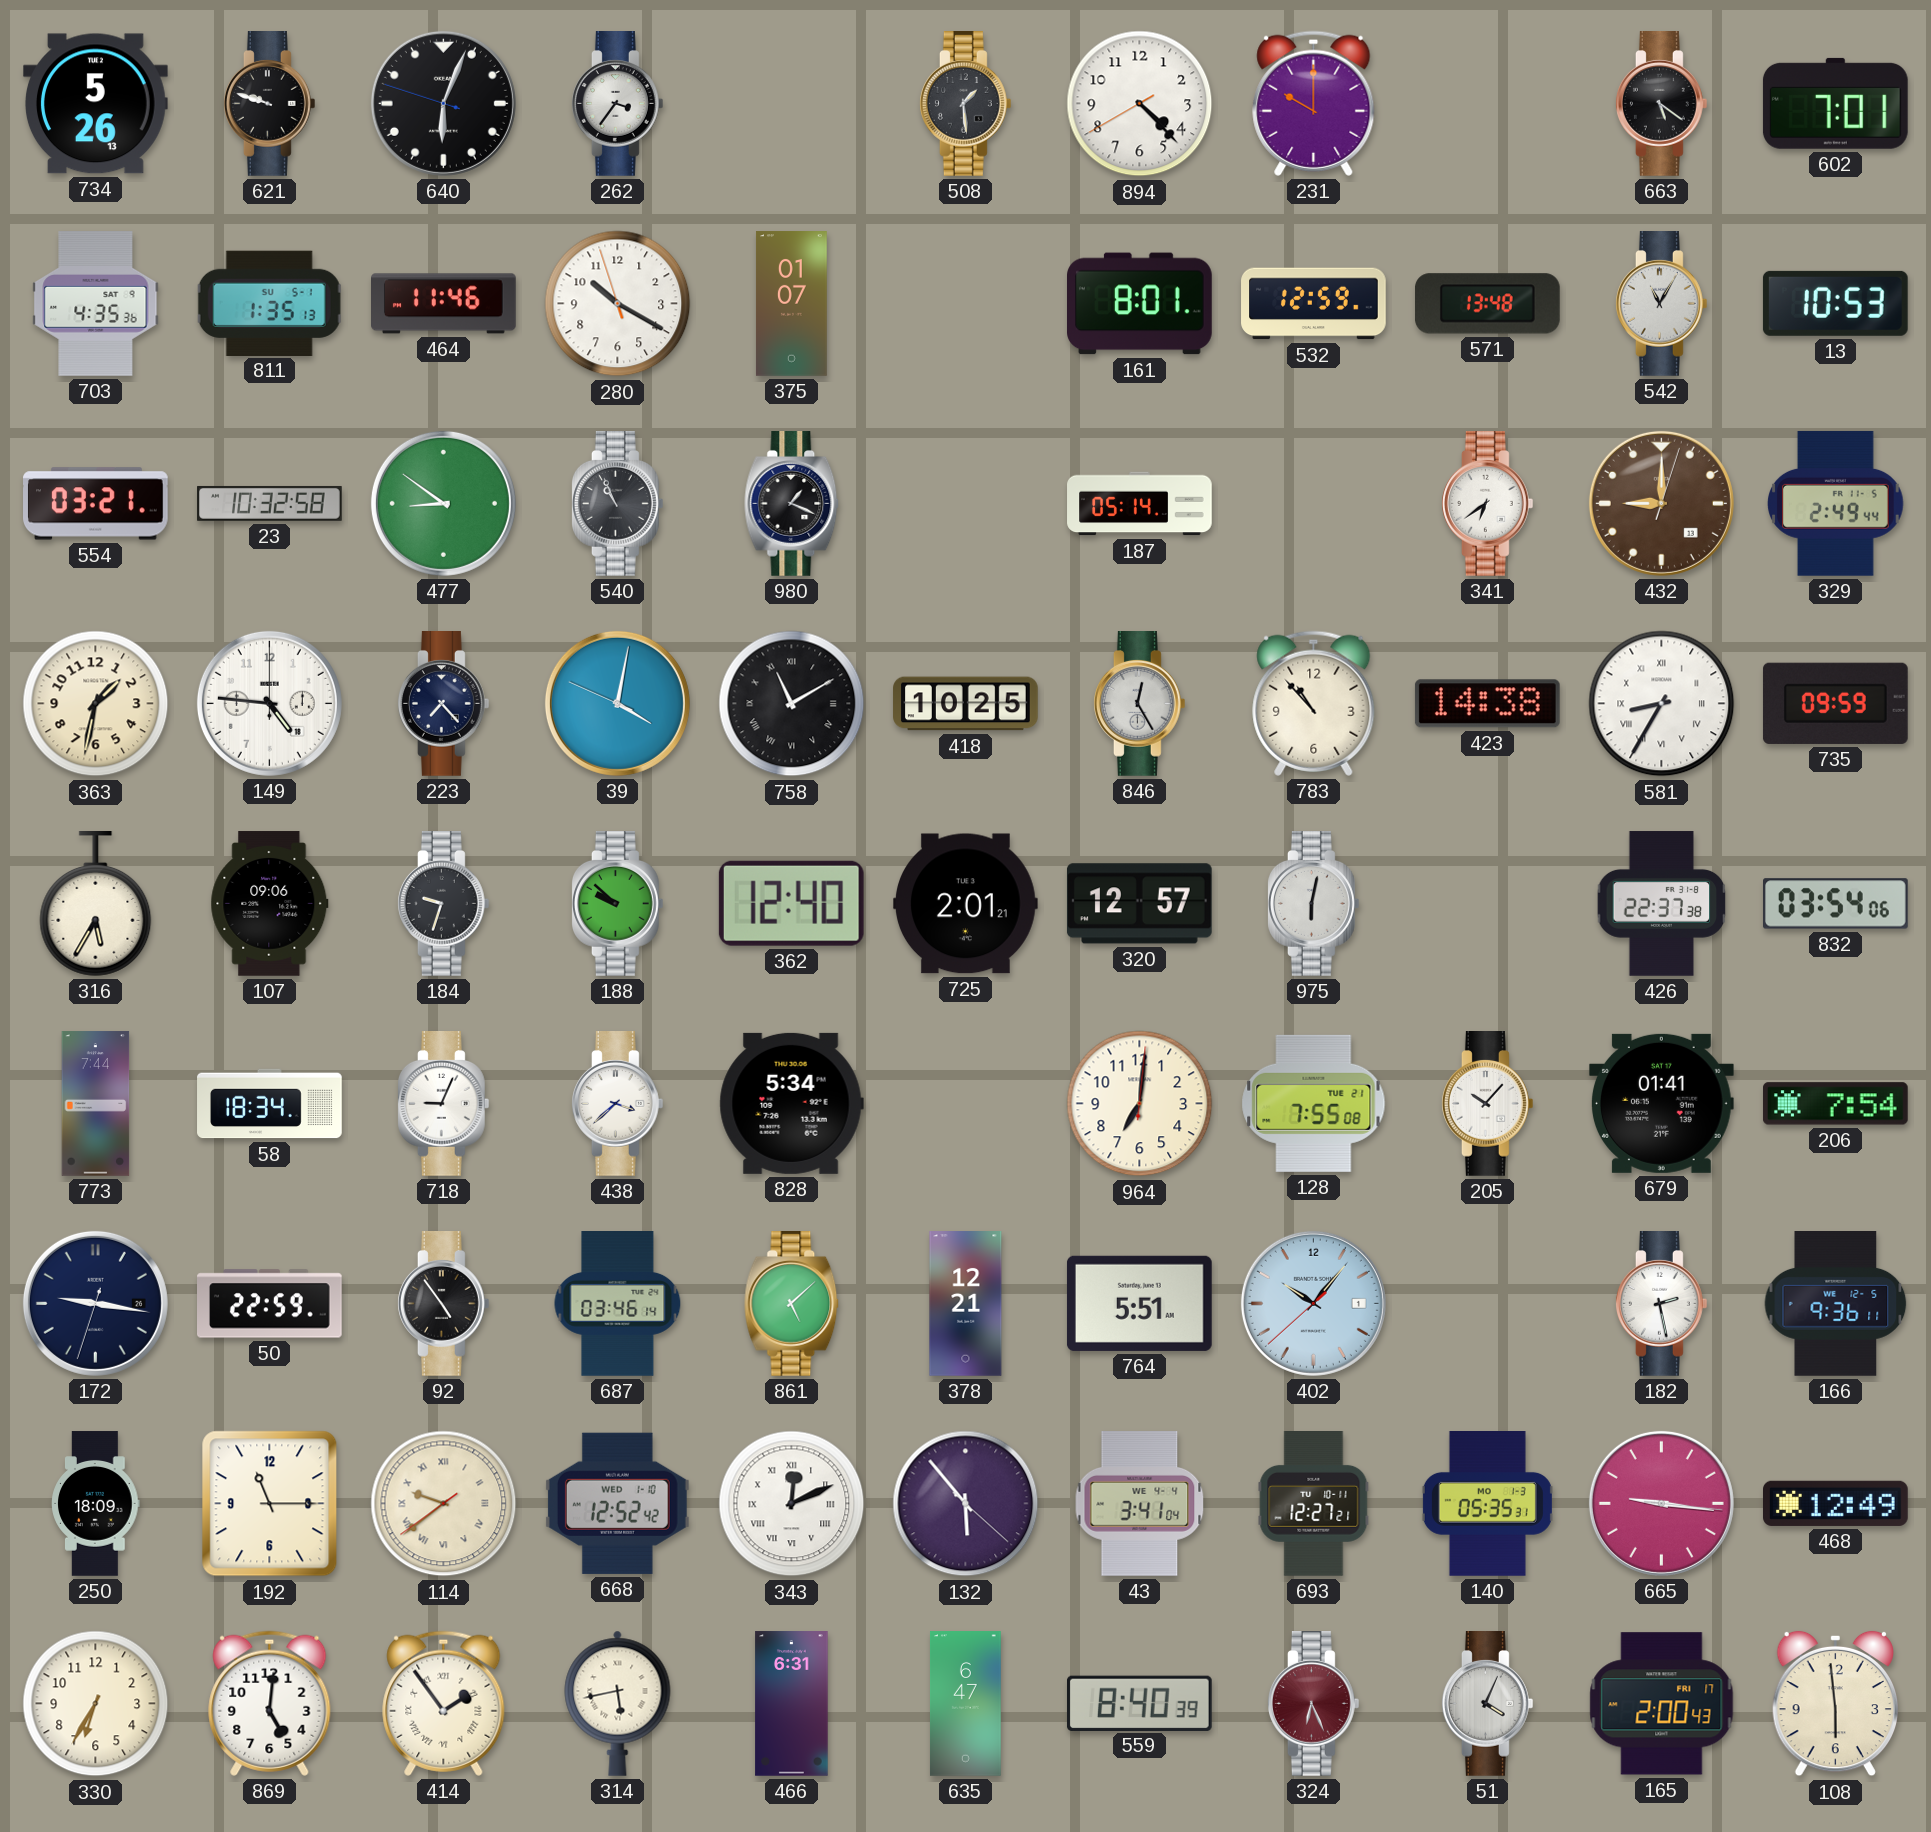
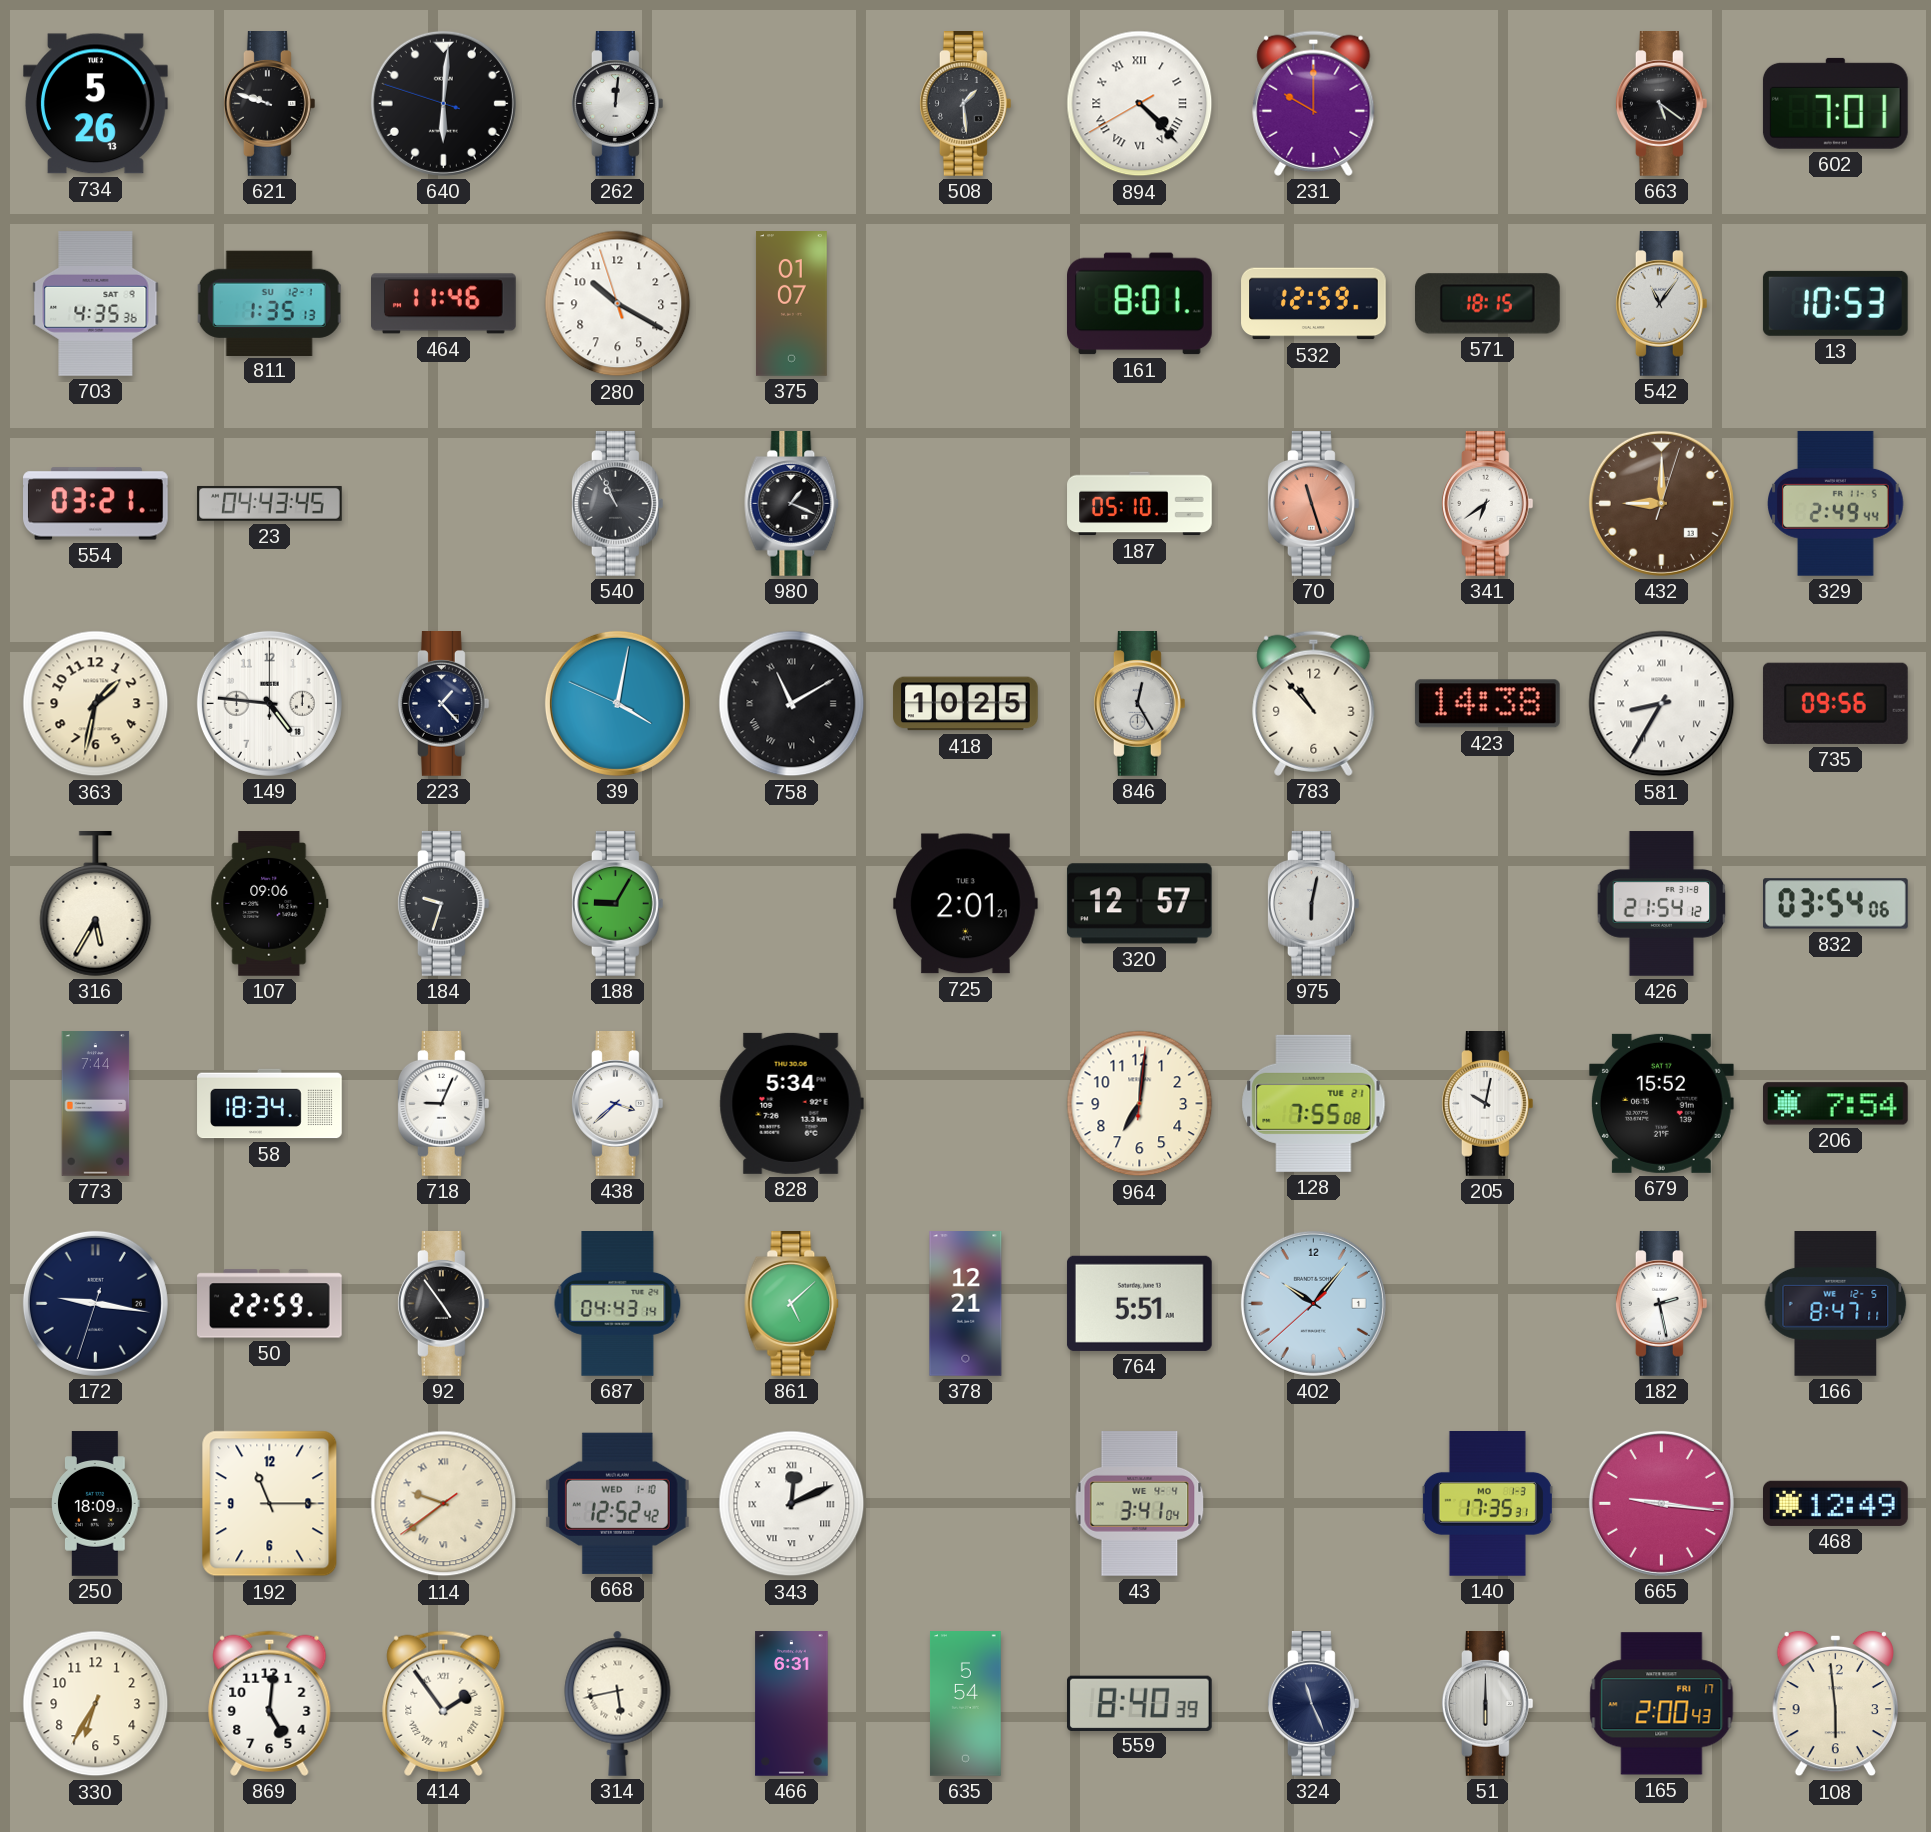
640: 6:03 -> 6:00 (443, 103)
262: 3:36 -> 12:01 (617, 104)
894 numerals: Arabic -> Roman (1140, 104)
811 date: SU 5-1 -> SU 12-1 (270, 303)
571: 13:48 -> 18:15 (1488, 304)
542: 11:05 -> 11:06 (1661, 304)
23: 10:32 -> 04:43 (270, 503)
477: 8:51 -> none (443, 503)
187: 05:14 -> 05:10 (1140, 504)
70: none -> 11:27 (1313, 504)
223: 7:23 -> 1:23 (443, 704)
735: 09:59 -> 09:56 (1835, 703)
188: 9:52 -> 9:05 (617, 904)
362: 12:40 -> none (791, 903)
426: 22:37 -> 21:54 (1662, 904)
205: 10:07 -> 10:02 (1487, 1104)
679: 01:41 -> 15:52 (1661, 1103)
687: 03:46 -> 04:43 (618, 1304)
166: 9:36 -> 8:47 (1836, 1304)
132: 5:53 -> none (966, 1504)
693: 12:27 -> none (1314, 1504)
140: 05:35 -> 17:35 (1487, 1504)
635: 6:47 -> 5:54 (965, 1704)
324: 6:26 -> 11:26 (1313, 1704)
324 dial: burgundy -> navy (1313, 1704)
51: 4:04 -> 6:00 (1487, 1704)
